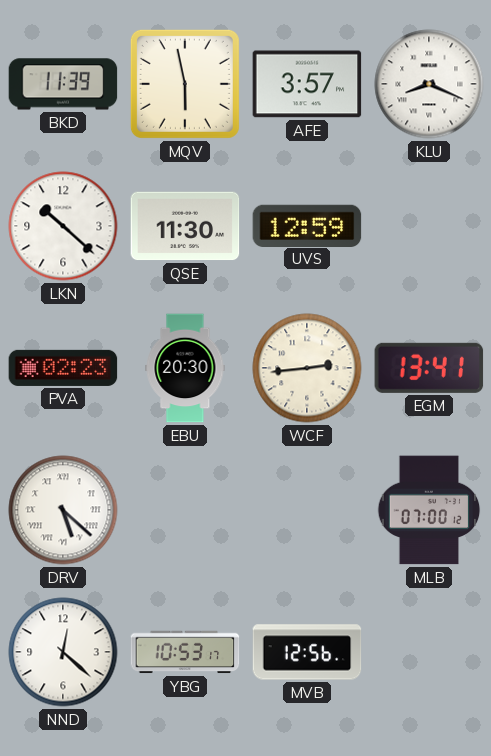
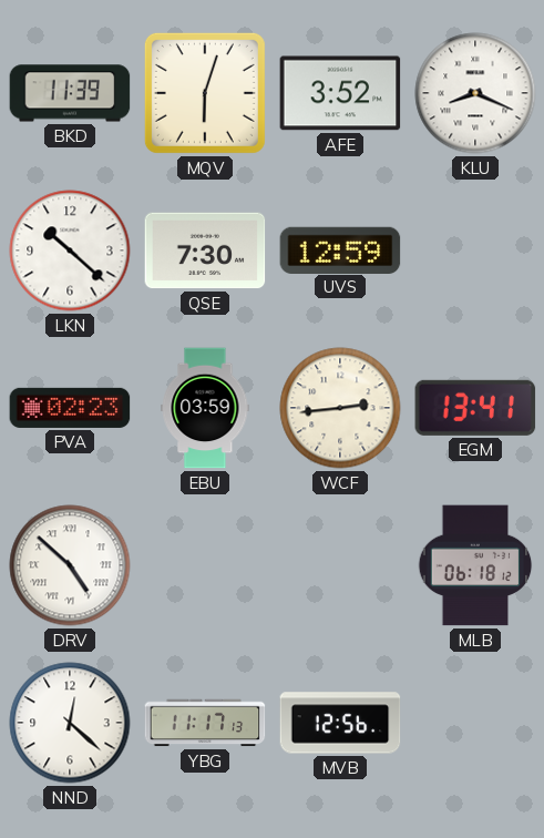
MQV: 5:58 -> 6:03 (205, 93)
AFE: 3:57 -> 3:52 (340, 93)
QSE: 11:30 -> 7:30 (205, 251)
EBU: 20:30 -> 03:59 (205, 408)
DRV: 5:22 -> 4:52 (70, 565)
MLB: 07:00 -> 06:18 (475, 565)
YBG: 10:53 -> 11:17 (205, 723)
